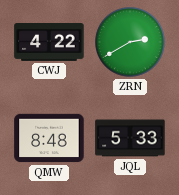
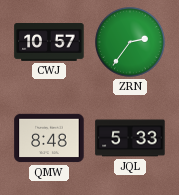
CWJ: 4:22 -> 10:57 (49, 42)
ZRN: 2:40 -> 2:36 (130, 42)
